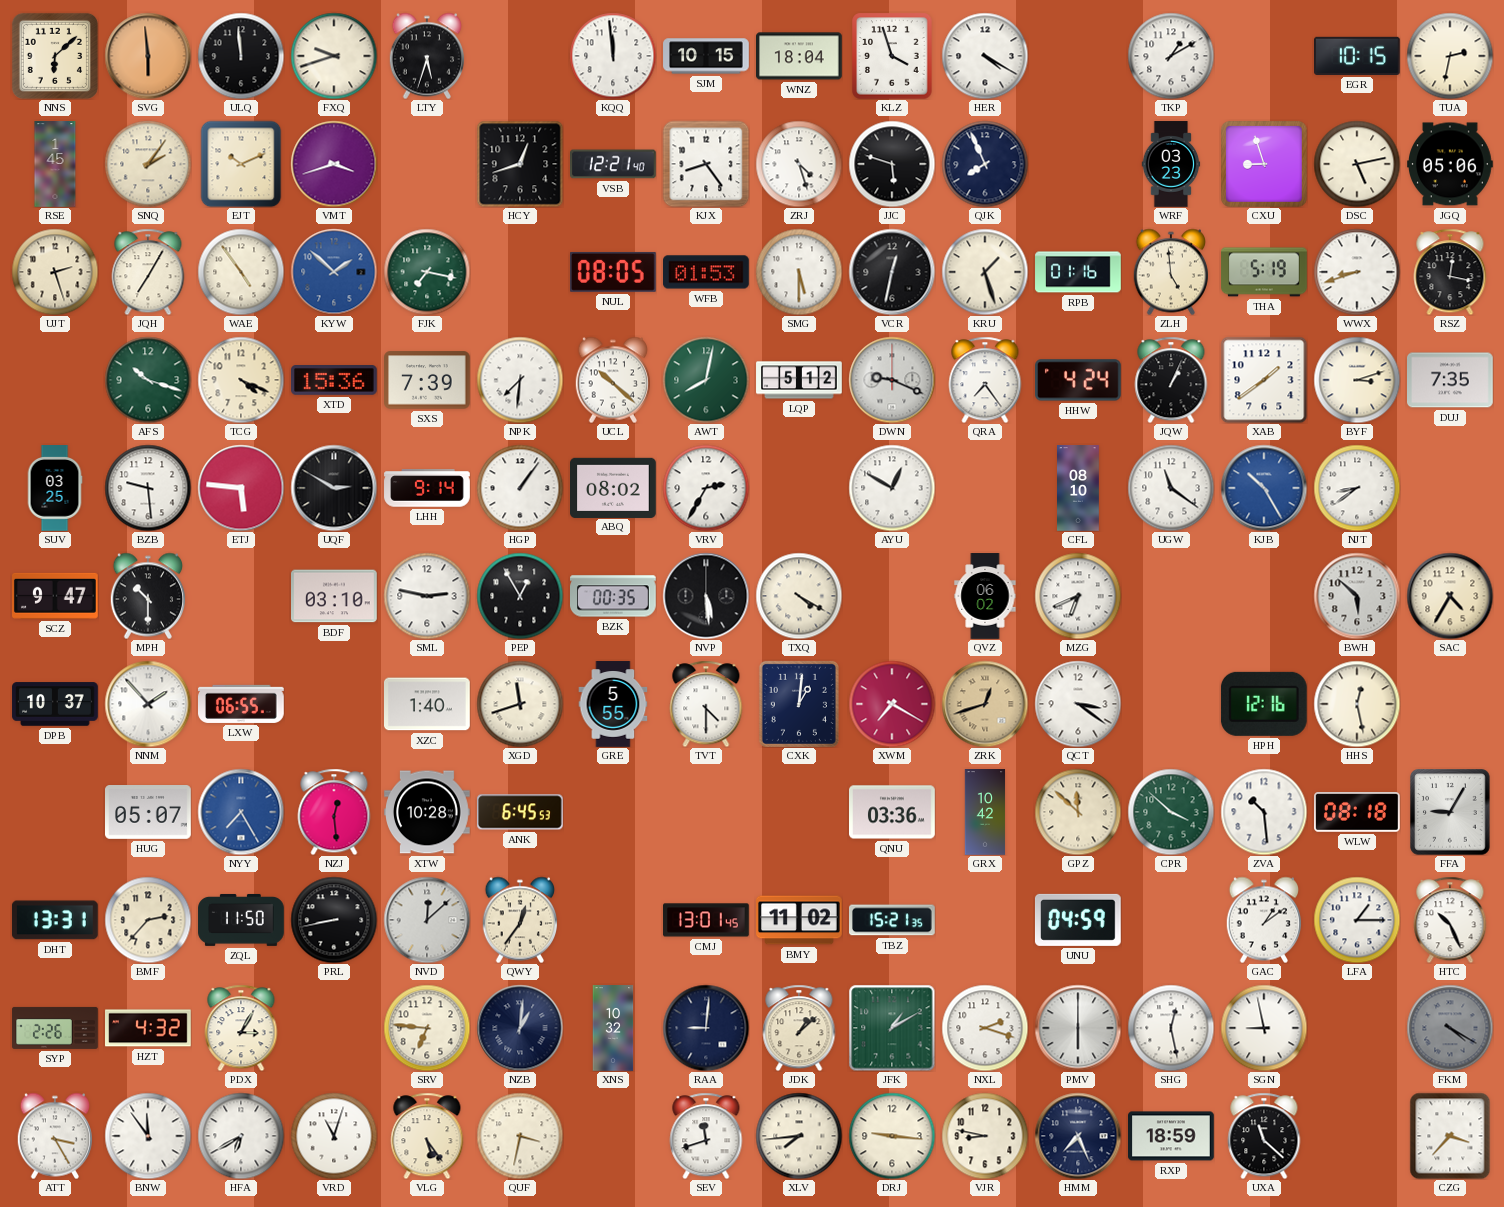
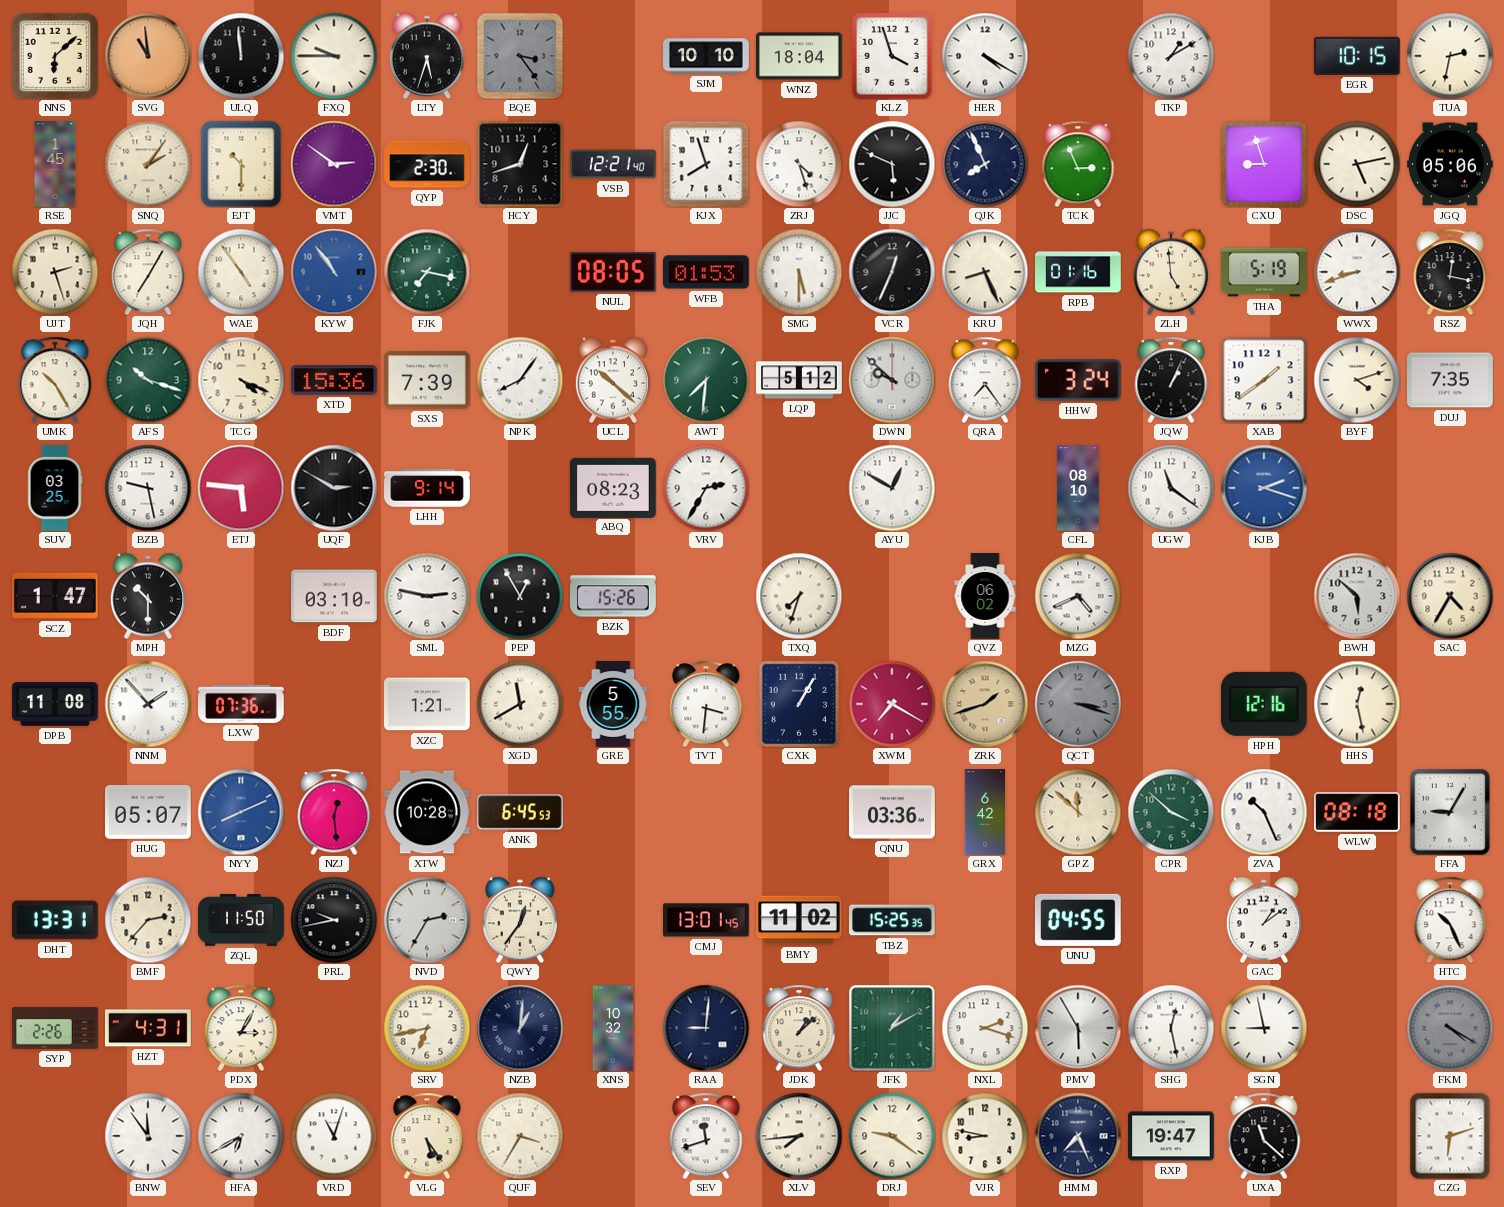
SVG: 5:59 -> 10:59 (148, 56)
FXQ: 9:42 -> 9:45 (334, 56)
BQE: none -> 3:24 (520, 56)
KQQ: 11:59 -> none (613, 56)
SJM: 10:15 -> 10:10 (706, 56)
EJT: 10:11 -> 10:30 (241, 164)
VMT: 3:42 -> 2:51 (334, 164)
QYP: none -> 2:30 (427, 164)
KJX: 8:24 -> 7:57 (706, 164)
JJC: 5:48 -> 5:49 (892, 164)
TCK: none -> 2:56 (1078, 164)
WRF: 03:23 -> none (1171, 164)
KYW: 1:52 -> 10:54 (334, 272)
VCR: 12:32 -> 12:34 (892, 272)
KRU: 1:27 -> 8:26 (985, 272)
UMK: none -> 10:25 (55, 380)
NPK: 7:31 -> 8:06 (520, 380)
AWT: 8:02 -> 7:31 (706, 380)
DWN: 9:19 -> 9:52 (892, 380)
HHW: 4:24 -> 3:24 (1079, 380)
BYF: 3:12 -> 4:12 (1357, 380)
BZB: 9:29 -> 9:28 (148, 488)
HGP: 1:06 -> none (520, 488)
ABQ: 08:02 -> 08:23 (614, 487)
KJB: 10:25 -> 2:18 (1264, 488)
NJT: 8:39 -> none (1357, 488)
SCZ: 9:47 -> 1:47 (56, 596)
BZK: 00:35 -> 15:26 (614, 596)
NVP: 5:29 -> none (706, 596)
TXQ: 4:20 -> 7:33 (799, 596)
MZG: 6:41 -> 4:41 (1078, 596)
DPB: 10:37 -> 11:08 (55, 704)
LXW: 06:55 -> 07:36 (242, 704)
XZC: 1:40 -> 1:21 (428, 704)
XGD: 11:42 -> 11:40 (520, 704)
TVT: 4:30 -> 3:31 (706, 704)
CXK: 1:01 -> 1:05 (799, 704)
ZRK: 12:42 -> 1:42 (985, 704)
QCT: 3:21 -> 3:18 (1078, 704)
QCT dial: white -> grey (1078, 704)
NYY: 7:25 -> 8:11 (241, 812)
GRX: 10:42 -> 6:42 (985, 812)
ZVA: 10:29 -> 10:26 (1264, 812)
PRL: 8:43 -> 9:43 (334, 920)
NVD: 12:08 -> 2:35 (427, 920)
TBZ: 15:21 -> 15:25 (893, 920)
UNU: 04:59 -> 04:55 (1078, 920)
LFA: 1:15 -> none (1357, 920)
HZT: 4:32 -> 4:31 (149, 1028)
SRV: 6:46 -> 6:43 (427, 1028)
PMV: 6:00 -> 5:55 (1078, 1028)
ATT: 3:25 -> none (54, 1136)
QUF: 3:32 -> 3:35 (520, 1136)
DRJ: 9:16 -> 9:21 (892, 1136)
RXP: 18:59 -> 19:47 (1172, 1136)
CZG: 3:37 -> 6:12 (1450, 1136)
